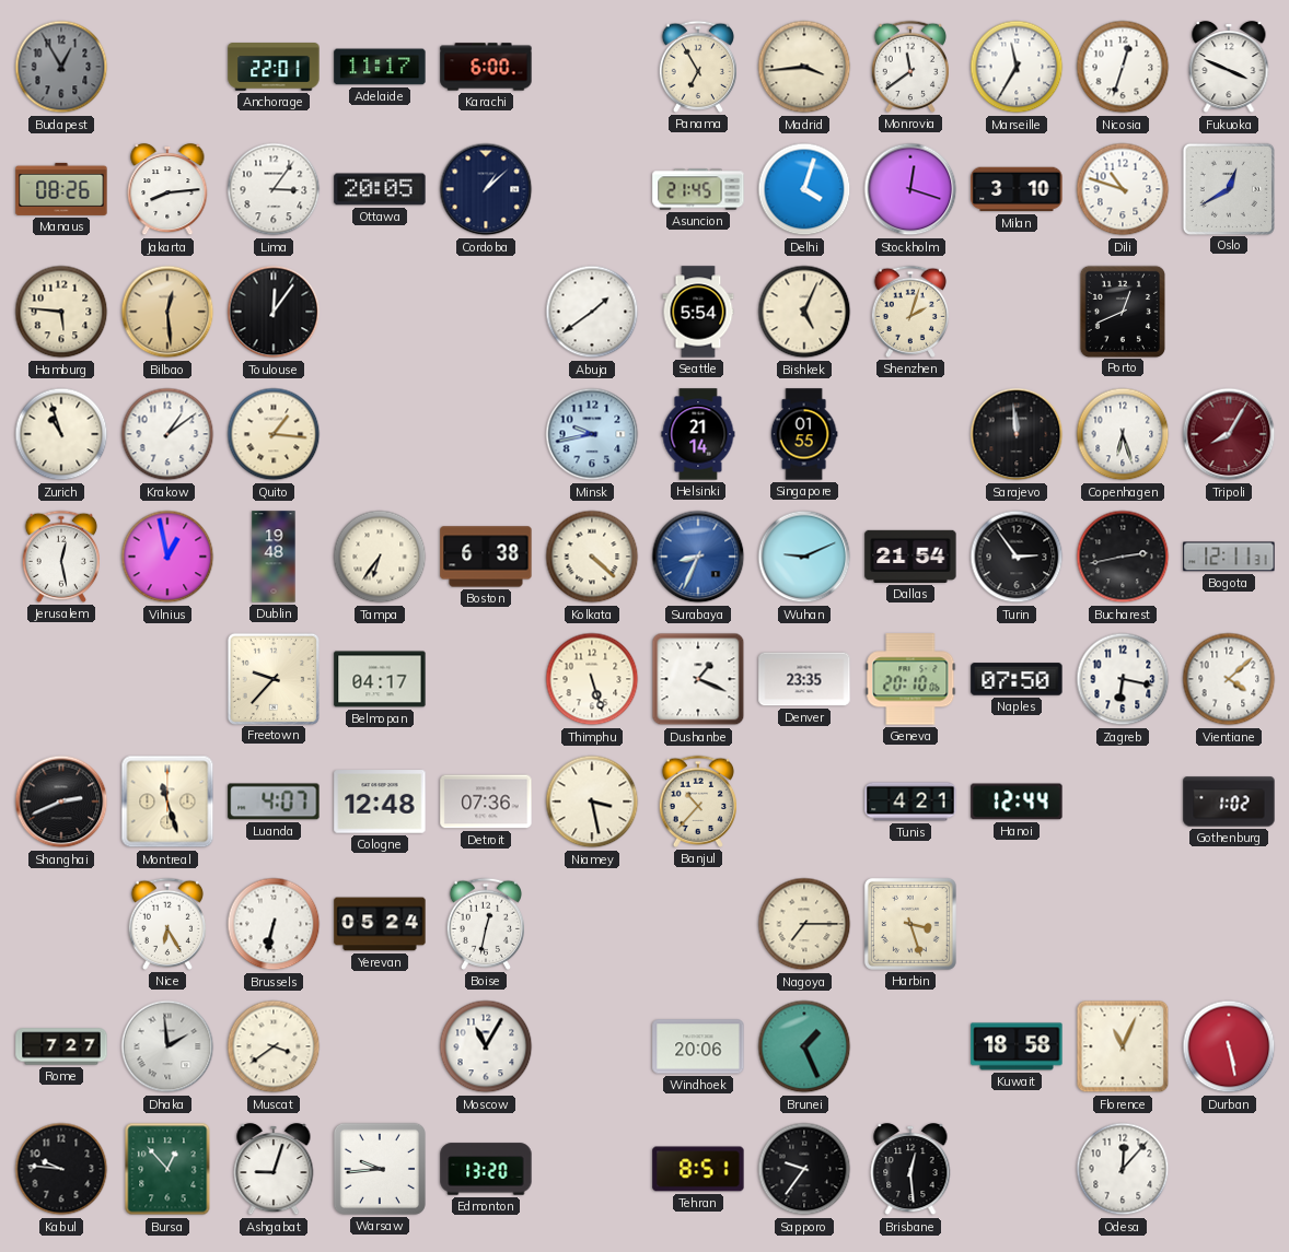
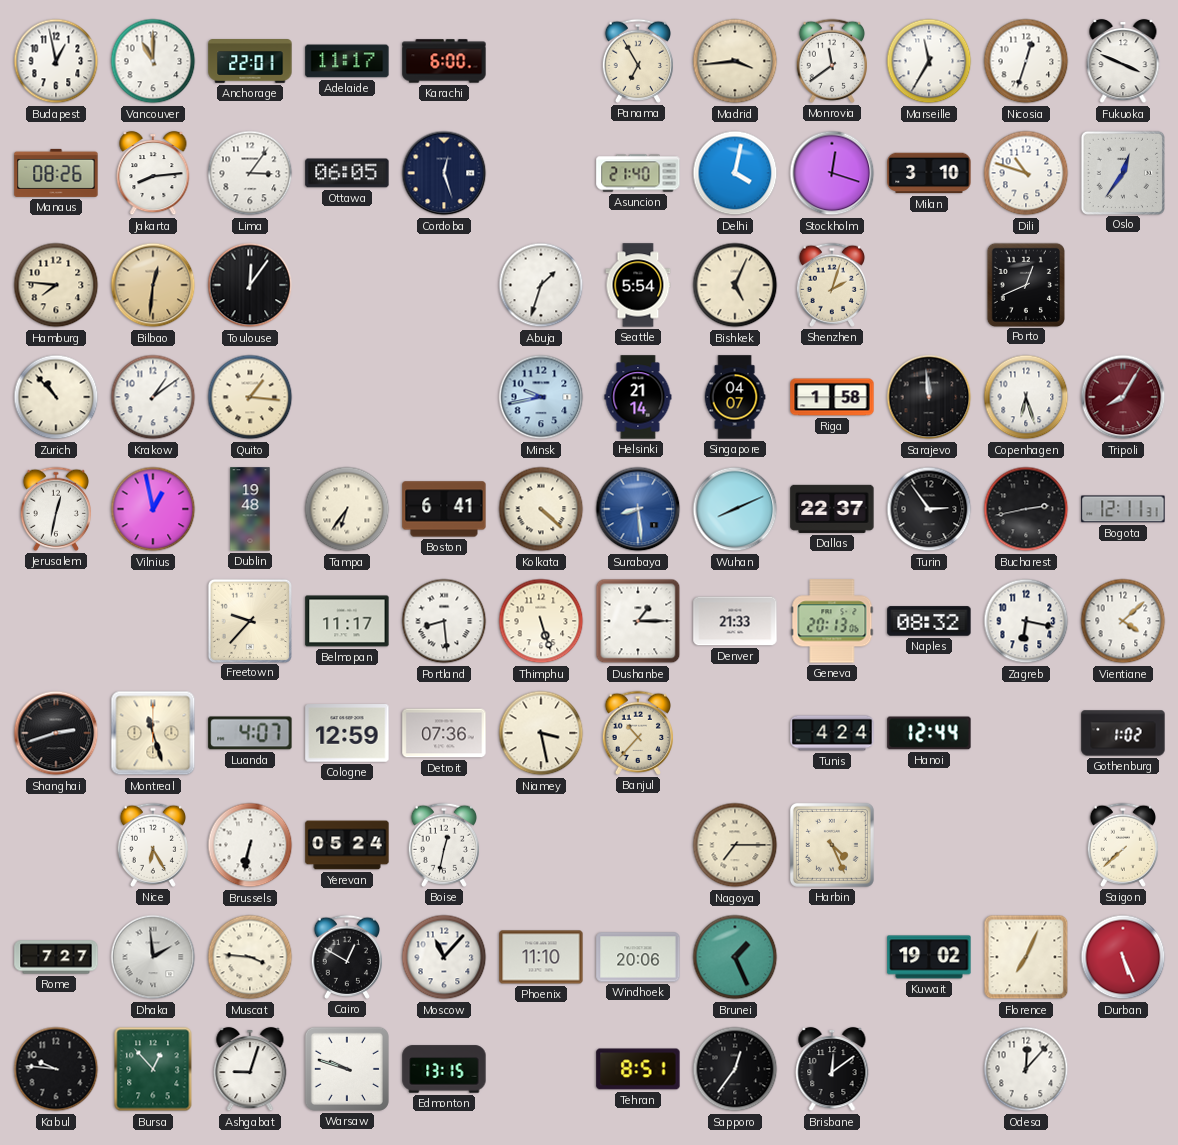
Budapest: 12:55 -> 12:58 (56, 61)
Budapest dial: grey -> white (56, 61)
Vancouver: none -> 11:00 (153, 61)
Ottawa: 20:05 -> 06:05 (347, 173)
Cordoba: 1:08 -> 12:27 (444, 173)
Asuncion: 21:45 -> 21:40 (638, 173)
Delhi: 4:03 -> 4:02 (735, 173)
Oslo: 12:40 -> 12:36 (1122, 172)
Hamburg: 5:46 -> 7:46 (56, 285)
Bilbao: 12:29 -> 12:31 (153, 285)
Abuja: 1:39 -> 1:33 (541, 285)
Zurich: 10:57 -> 10:53 (56, 397)
Singapore: 01:55 -> 04:07 (735, 397)
Riga: none -> 1:58 (832, 397)
Jerusalem: 12:28 -> 12:32 (55, 509)
Boston: 6:38 -> 6:41 (444, 509)
Surabaya: 8:34 -> 8:29 (638, 509)
Wuhan: 9:11 -> 8:11 (735, 509)
Dallas: 21:54 -> 22:37 (832, 509)
Belmopan: 04:17 -> 11:17 (347, 621)
Portland: none -> 8:29 (444, 621)
Dushanbe: 1:19 -> 1:15 (638, 621)
Denver: 23:35 -> 21:33 (735, 621)
Geneva: 20:10 -> 20:13 (832, 621)
Naples: 07:50 -> 08:32 (929, 621)
Shanghai: 2:41 -> 2:42 (56, 733)
Cologne: 12:48 -> 12:59 (347, 733)
Tunis: 4:21 -> 4:24 (832, 733)
Harbin: 3:27 -> 4:26 (832, 845)
Saigon: none -> 7:38 (1122, 845)
Muscat: 3:39 -> 3:46 (250, 957)
Cairo: none -> 12:50 (346, 957)
Moscow: 11:05 -> 11:07 (444, 957)
Phoenix: none -> 11:10 (541, 957)
Kuwait: 18:58 -> 19:02 (929, 957)
Florence: 11:04 -> 7:04 (1026, 957)
Durban: 5:28 -> 5:26 (1123, 957)
Warsaw: 9:44 -> 9:48 (347, 1069)
Edmonton: 13:20 -> 13:15 (444, 1069)
Sapporo: 9:36 -> 12:36 (735, 1069)
Brisbane: 12:29 -> 12:09 (832, 1069)
